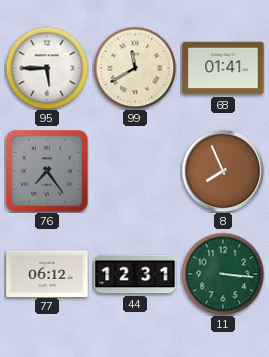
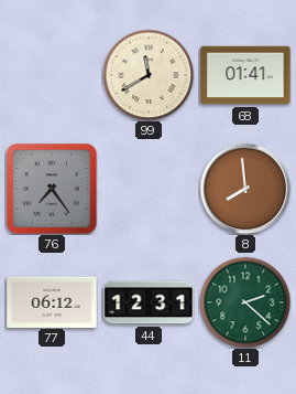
95: 5:45 -> none (47, 68)
8: 7:56 -> 7:59 (245, 189)
11: 3:16 -> 2:22 (245, 302)
